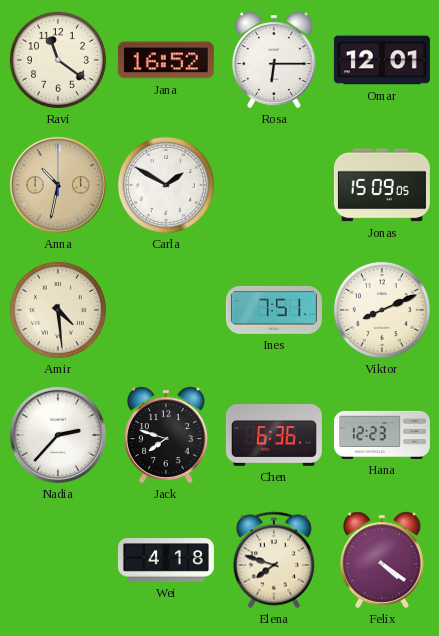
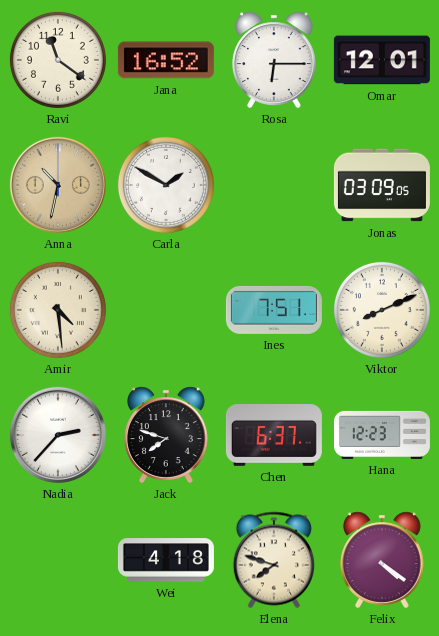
Jonas: 15:09 -> 03:09 (382, 185)
Chen: 6:36 -> 6:37 (274, 436)
